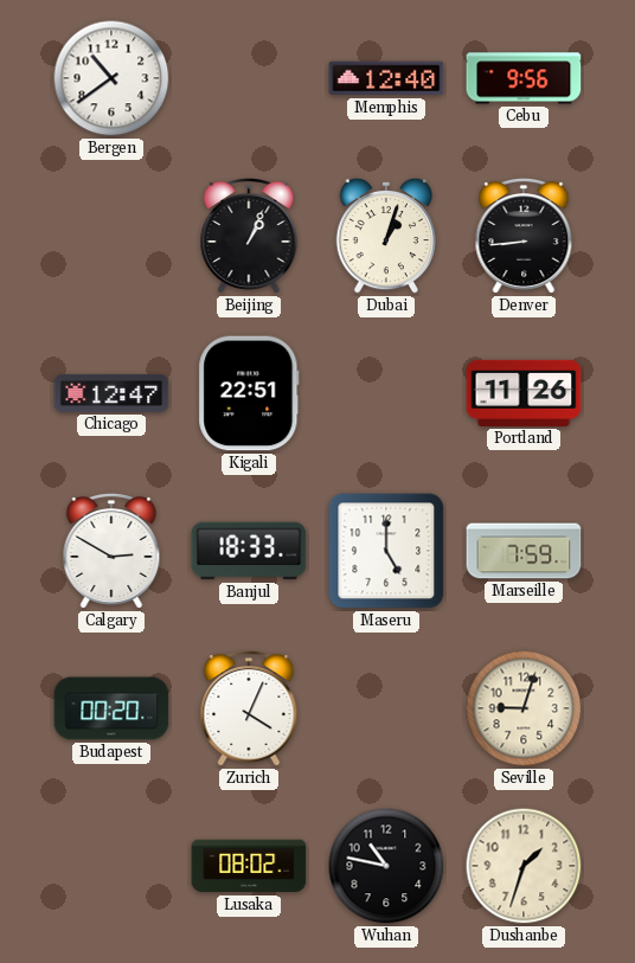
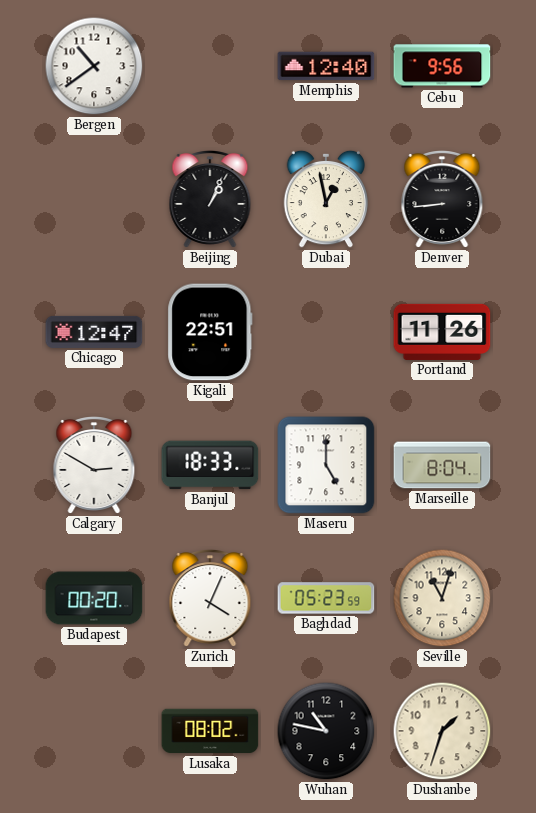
Dubai: 1:03 -> 12:58 (326, 199)
Marseille: 7:59 -> 8:04 (442, 465)
Baghdad: none -> 05:23 (326, 598)
Seville: 9:03 -> 11:03 (442, 598)
